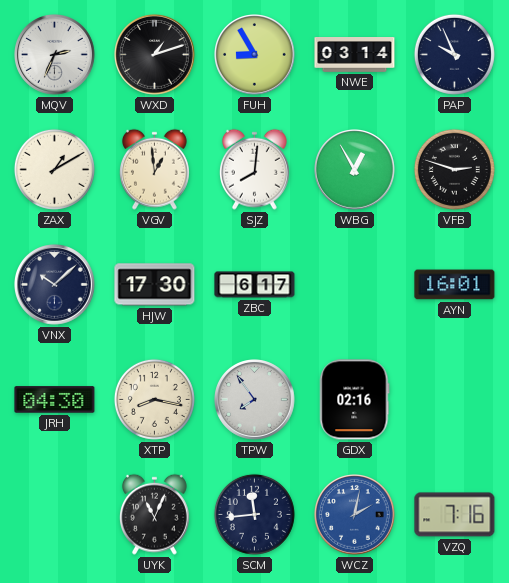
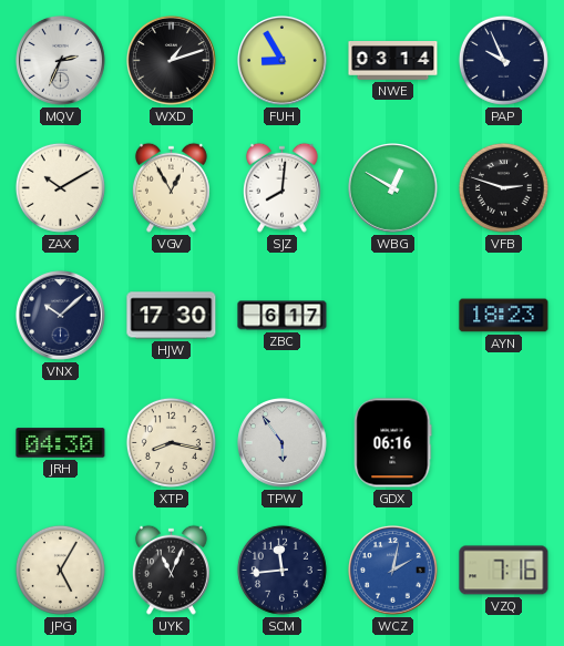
ZAX: 1:10 -> 10:10 (60, 187)
VGV: 12:59 -> 12:55 (171, 187)
WBG: 12:55 -> 12:50 (393, 188)
AYN: 16:01 -> 18:23 (504, 316)
TPW: 7:54 -> 5:54 (283, 443)
GDX: 02:16 -> 06:16 (393, 443)
JPG: none -> 5:05 (60, 570)
